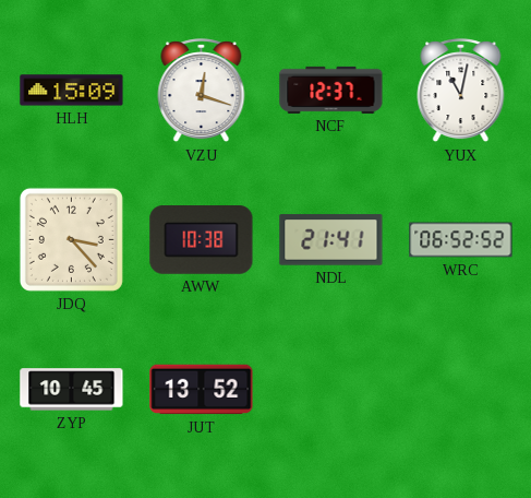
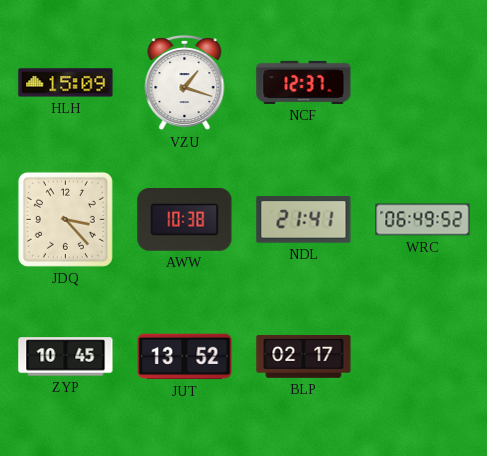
VZU: 12:18 -> 1:18 (185, 83)
YUX: 11:02 -> none (461, 91)
WRC: 06:52 -> 06:49 (423, 220)
BLP: none -> 02:17 (304, 357)
